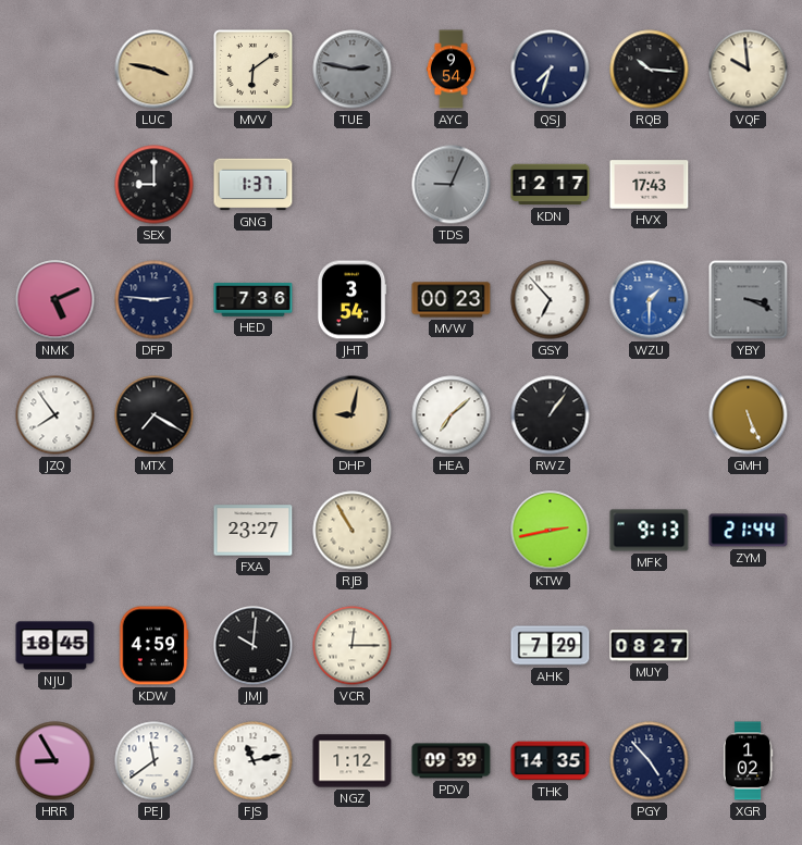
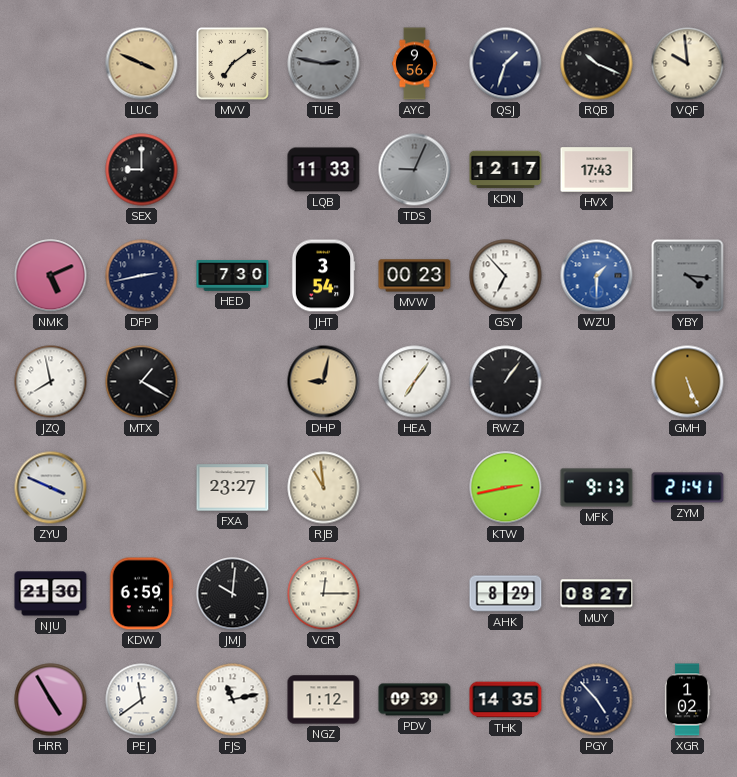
LUC: 3:47 -> 3:49 (142, 64)
MVV: 6:09 -> 7:09 (233, 64)
AYC: 9:54 -> 9:56 (414, 64)
QSJ: 7:33 -> 1:33 (506, 64)
RQB: 10:16 -> 10:19 (597, 64)
GNG: 1:37 -> none (254, 185)
LQB: none -> 11:33 (324, 170)
DFP: 2:46 -> 2:43 (142, 276)
HED: 7:36 -> 7:30 (233, 276)
YBY: 3:19 -> 4:16 (688, 276)
JZQ: 7:54 -> 7:58 (51, 382)
MTX: 7:20 -> 1:20 (142, 382)
HEA: 7:08 -> 7:06 (415, 382)
ZYU: none -> 3:49 (51, 488)
RJB: 10:55 -> 10:59 (324, 488)
ZYM: 21:44 -> 21:41 (688, 488)
NJU: 18:45 -> 21:30 (51, 594)
KDW: 4:59 -> 6:59 (141, 594)
AHK: 7:29 -> 8:29 (506, 594)
HRR: 8:55 -> 4:55 (51, 700)
